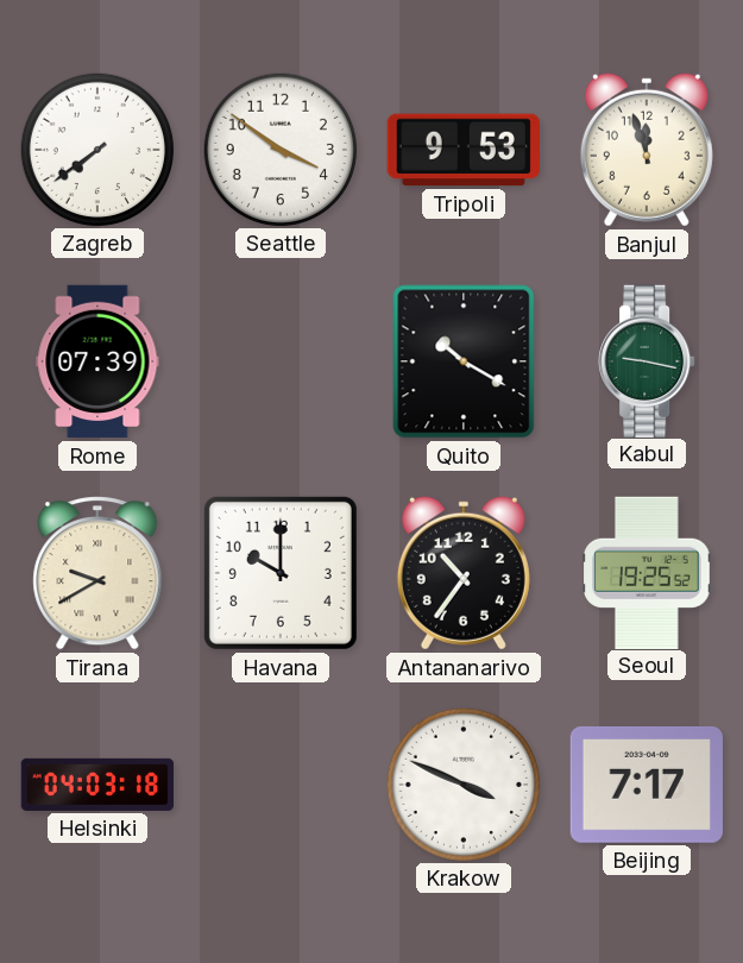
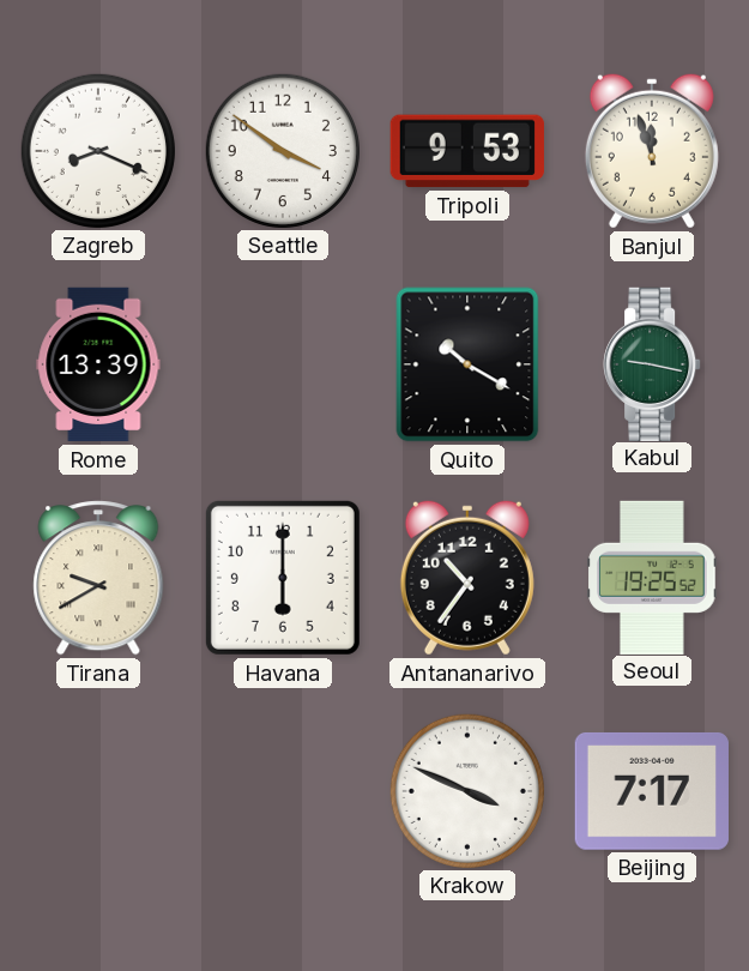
Zagreb: 7:39 -> 8:19 (97, 150)
Rome: 07:39 -> 13:39 (98, 364)
Havana: 10:00 -> 6:00 (283, 578)
Helsinki: 04:03 -> none (97, 785)
